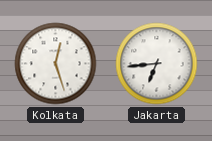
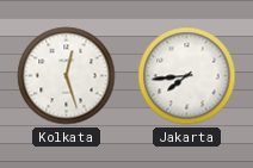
Jakarta: 6:44 -> 7:44 (187, 76)
